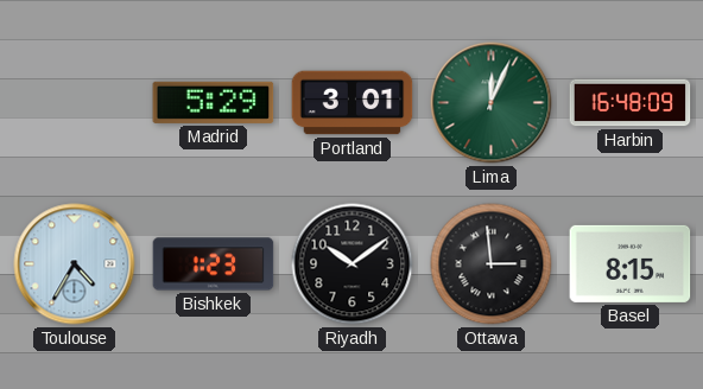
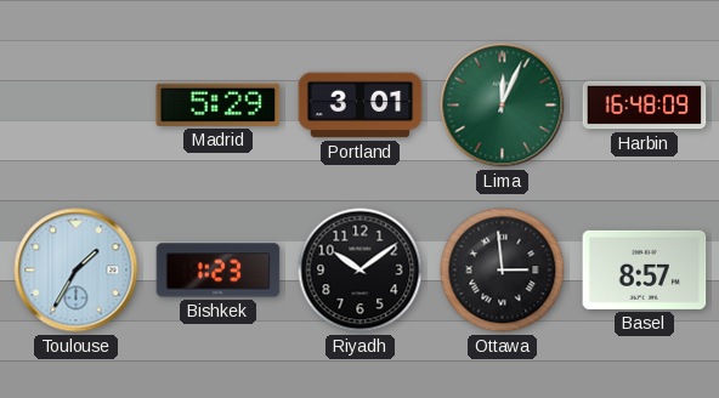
Toulouse: 4:35 -> 1:35 (77, 271)
Basel: 8:15 -> 8:57 (645, 269)
